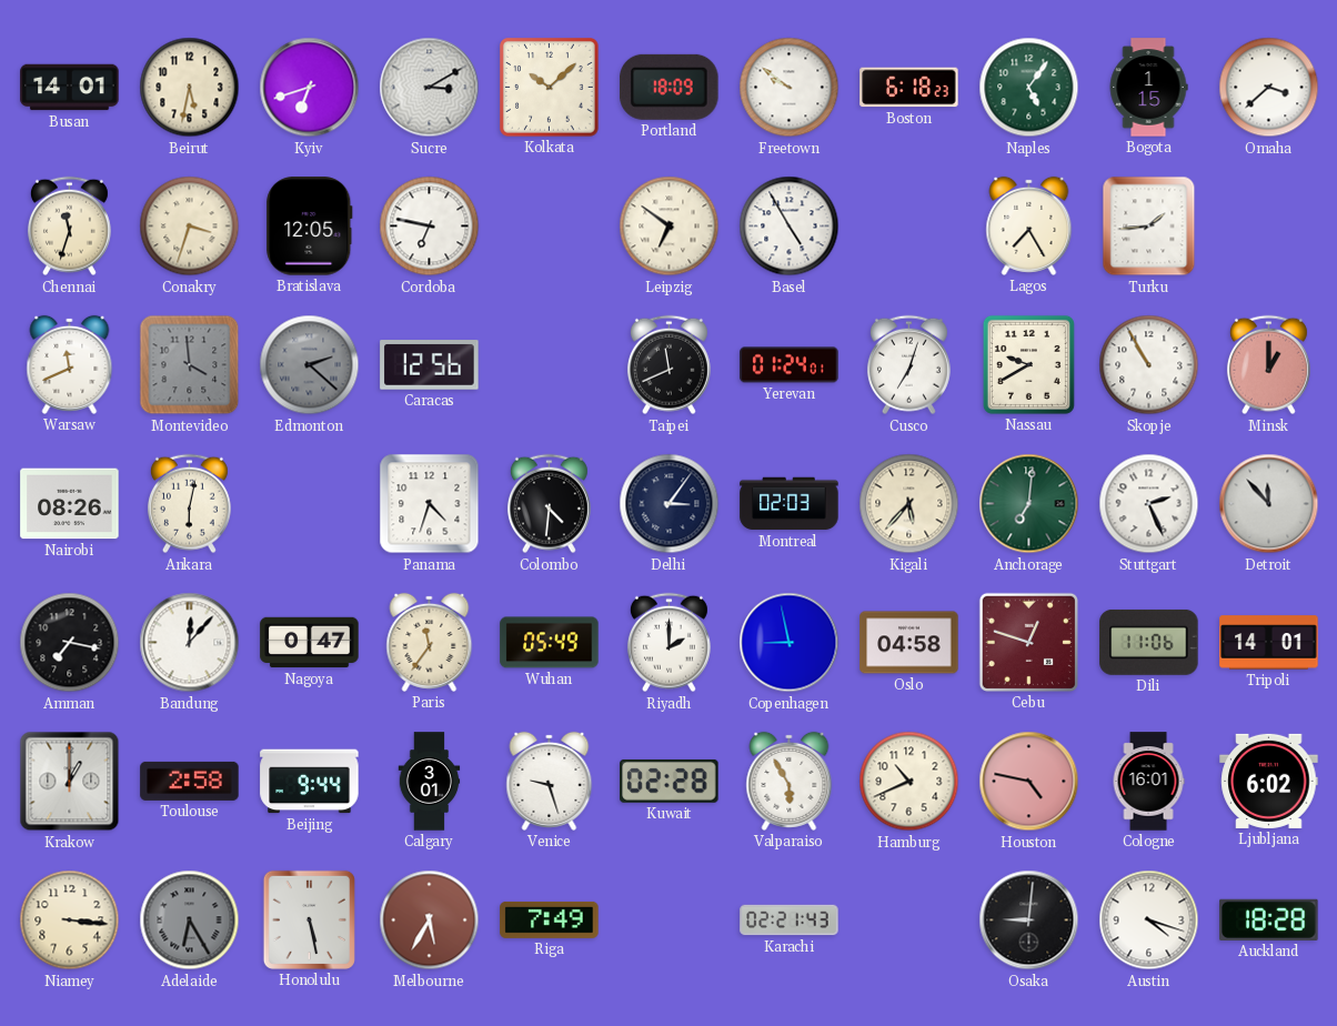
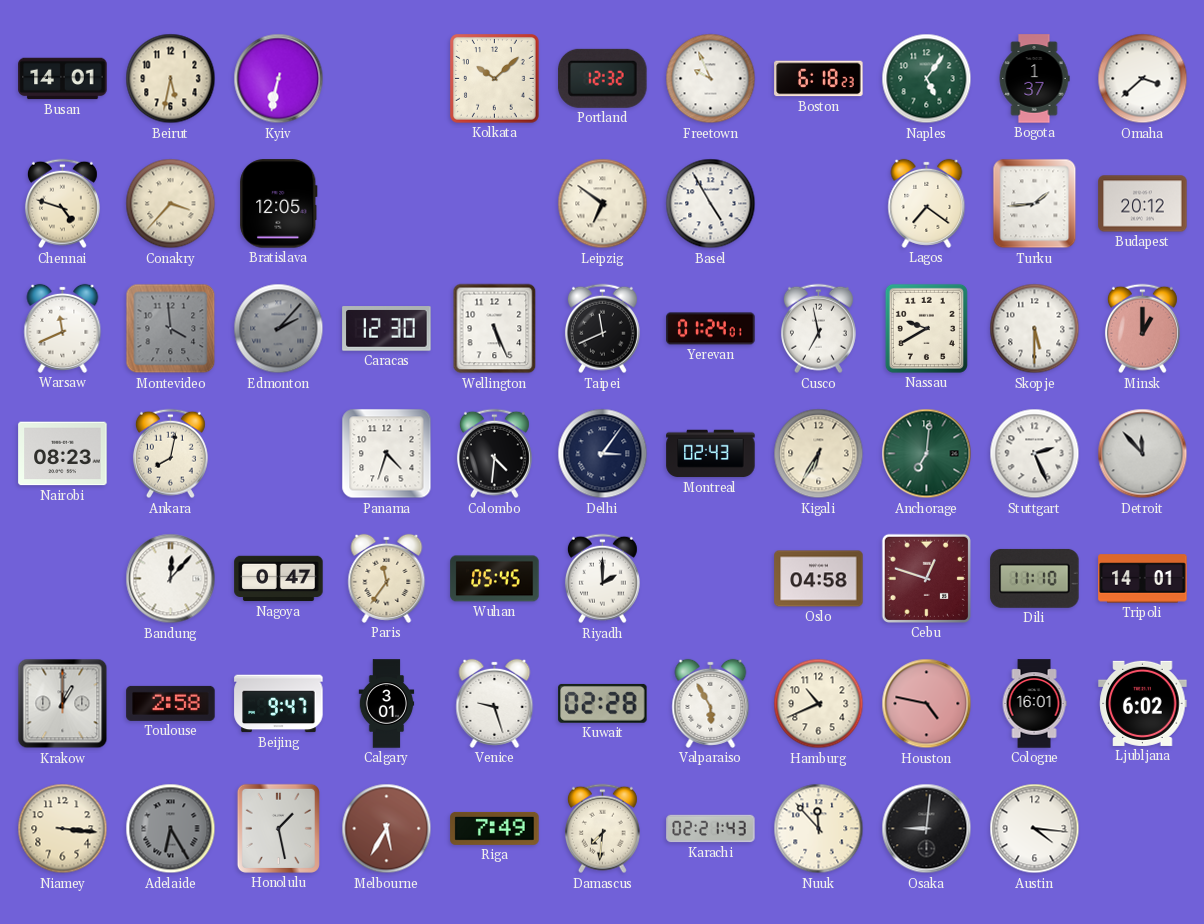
Kyiv: 6:42 -> 6:32 (279, 79)
Sucre: 3:10 -> none (430, 88)
Portland: 18:09 -> 12:32 (603, 78)
Freetown: 9:51 -> 9:56 (711, 79)
Bogota: 1:15 -> 1:37 (1034, 79)
Chennai: 11:33 -> 4:48 (62, 204)
Conakry: 3:33 -> 3:37 (171, 204)
Cordoba: 6:47 -> none (430, 227)
Lagos: 7:25 -> 7:21 (927, 203)
Budapest: none -> 20:12 (1143, 204)
Edmonton: 2:22 -> 2:07 (279, 329)
Caracas: 12:56 -> 12:30 (387, 329)
Wellington: none -> 5:26 (495, 329)
Cusco: 7:03 -> 6:58 (818, 329)
Skopje: 10:55 -> 5:30 (1035, 329)
Nairobi: 08:26 -> 08:23 (63, 454)
Ankara: 6:02 -> 8:02 (170, 454)
Montreal: 02:03 -> 02:43 (711, 454)
Kigali: 5:37 -> 6:35 (819, 454)
Amman: 7:17 -> none (70, 643)
Wuhan: 05:49 -> 05:45 (495, 579)
Copenhagen: 8:58 -> none (790, 643)
Dili: 11:06 -> 11:10 (1035, 578)
Beijing: 9:44 -> 9:47 (279, 704)
Honolulu: 5:28 -> 1:28 (278, 828)
Damascus: none -> 7:31 (602, 829)
Nuuk: none -> 11:53 (819, 829)
Austin: 4:18 -> 4:16 (1035, 829)
Auckland: 18:28 -> none (1269, 919)
